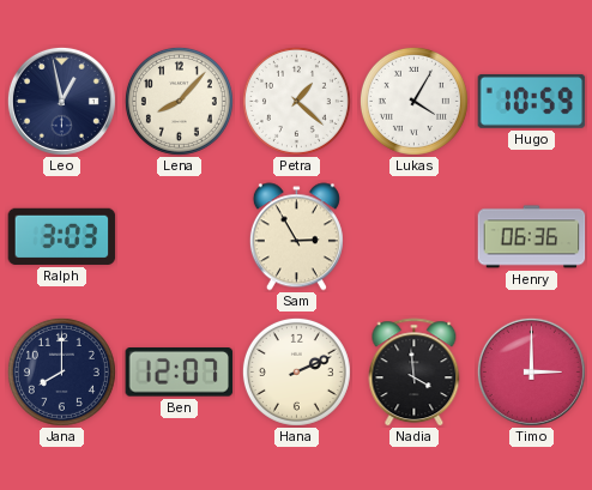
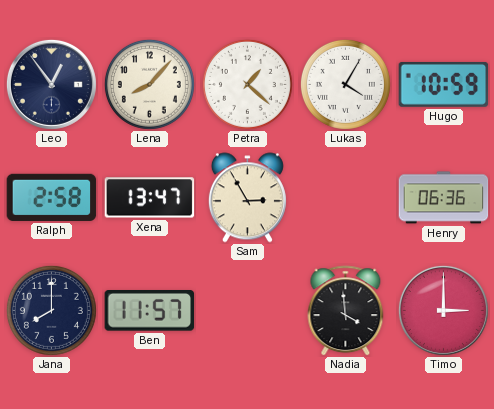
Leo: 12:58 -> 12:54 (51, 84)
Ralph: 3:03 -> 2:58 (52, 197)
Xena: none -> 13:47 (150, 198)
Ben: 12:07 -> 11:57 (150, 311)
Hana: 2:11 -> none (296, 371)
